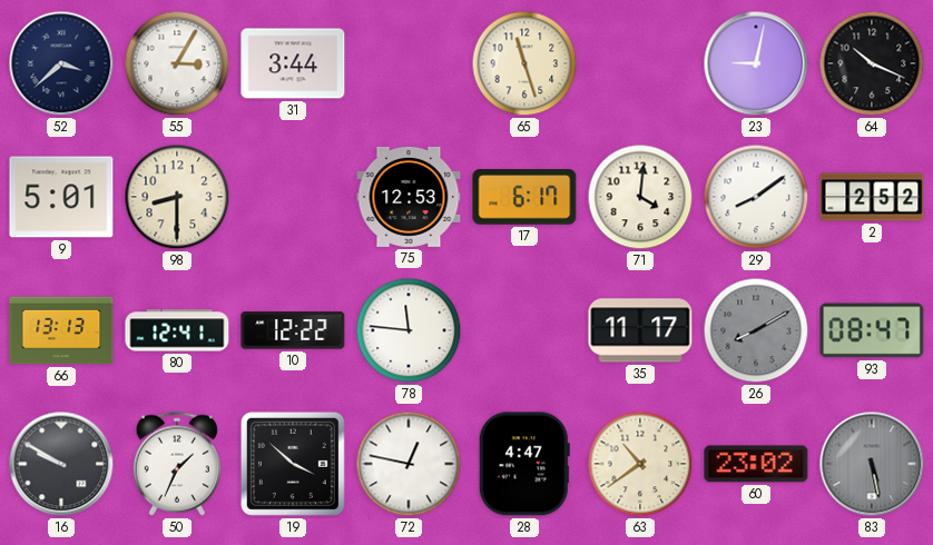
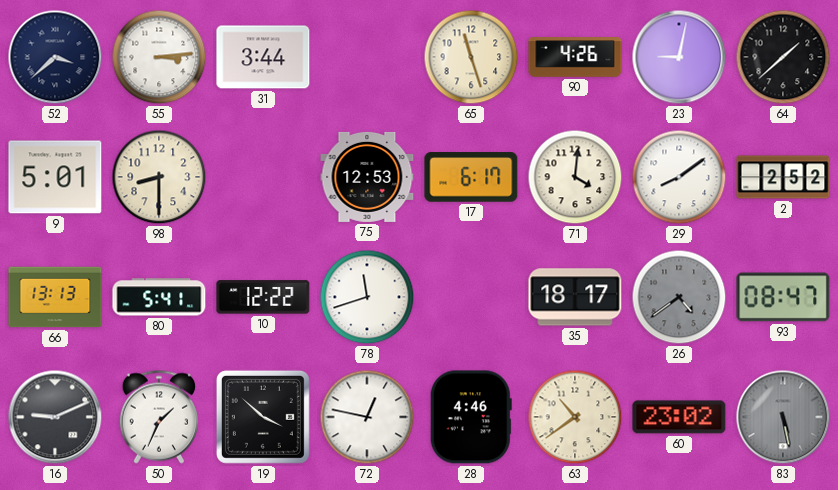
55: 3:05 -> 3:14 (159, 57)
90: none -> 4:26 (575, 57)
64: 10:19 -> 1:38 (783, 57)
80: 12:41 -> 5:41 (159, 297)
78: 11:46 -> 11:42 (367, 297)
35: 11:17 -> 18:17 (575, 297)
26: 8:10 -> 4:39 (679, 297)
16: 9:50 -> 9:11 (55, 417)
28: 4:47 -> 4:46 (471, 417)
